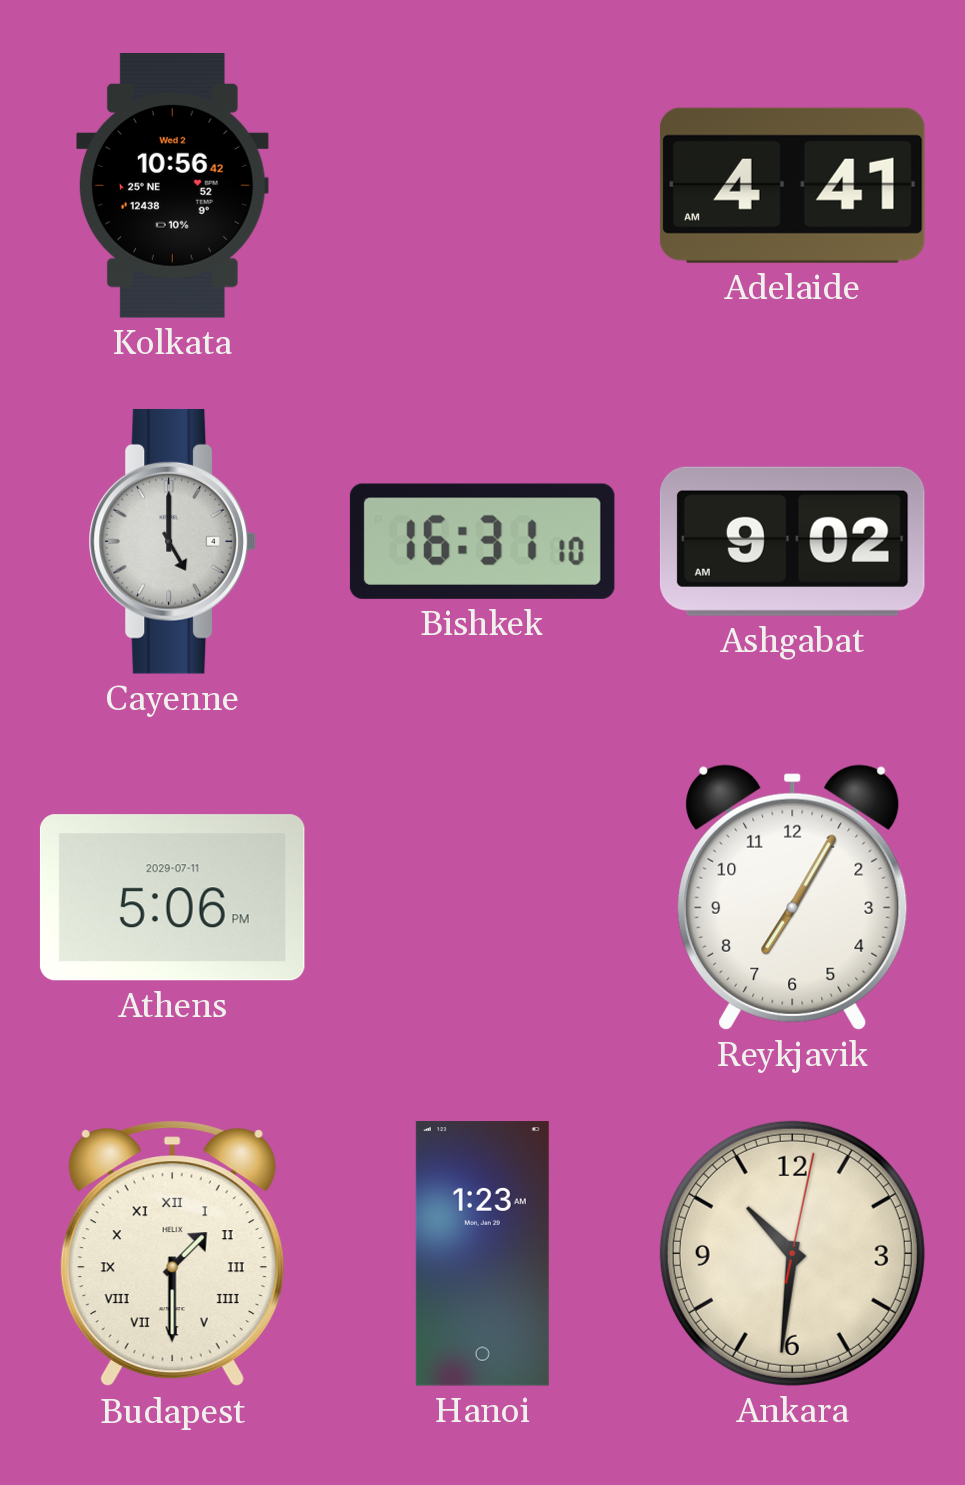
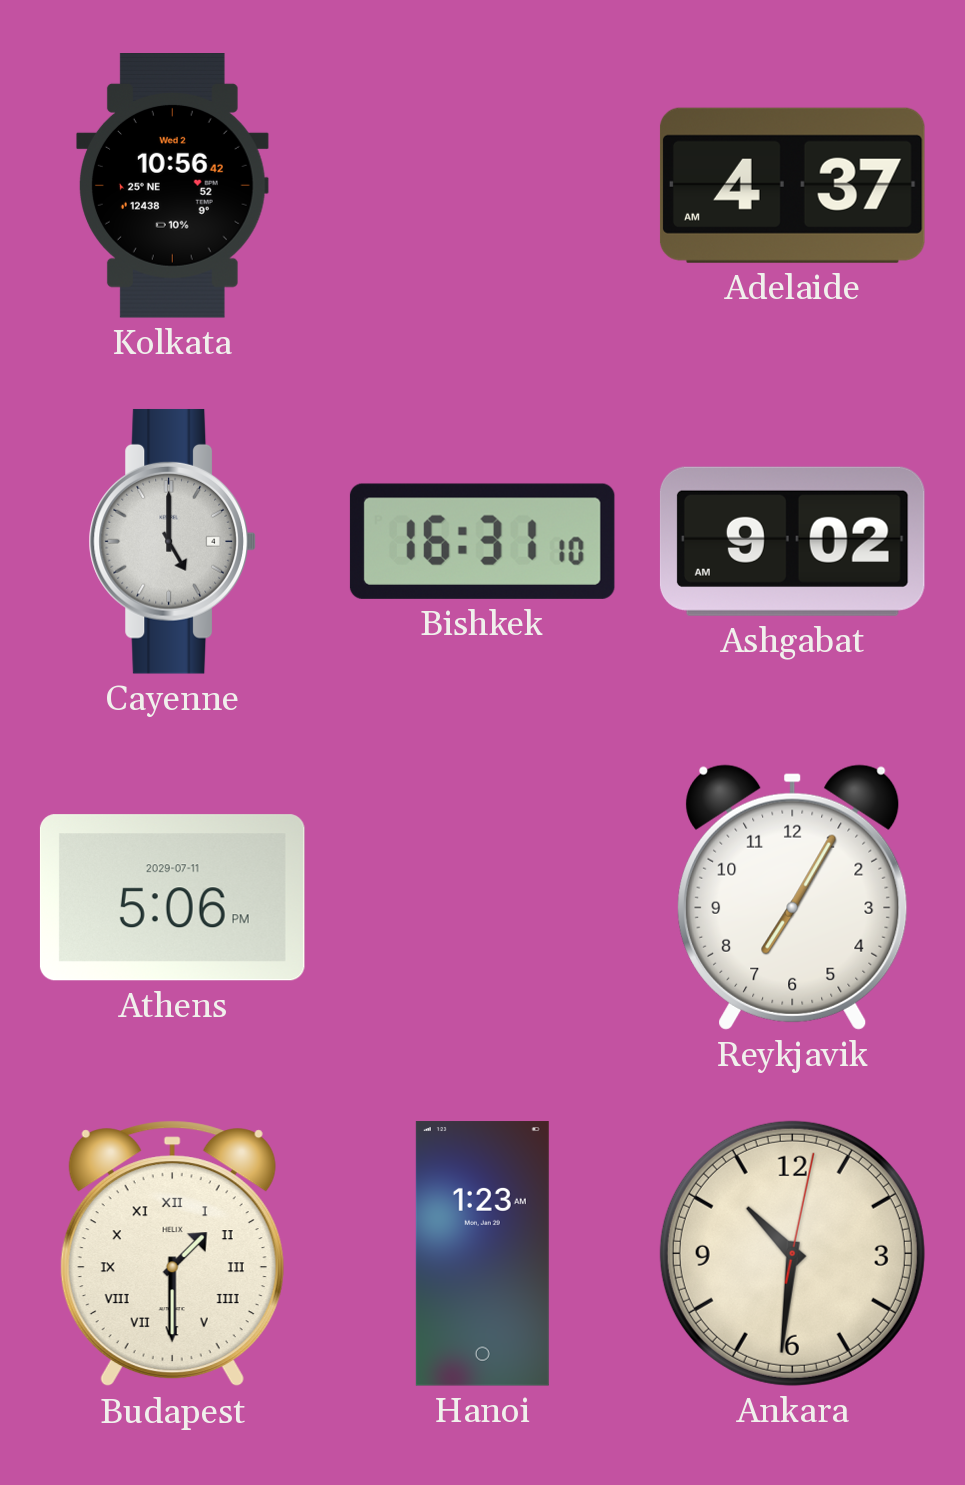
Adelaide: 4:41 -> 4:37 (792, 185)
